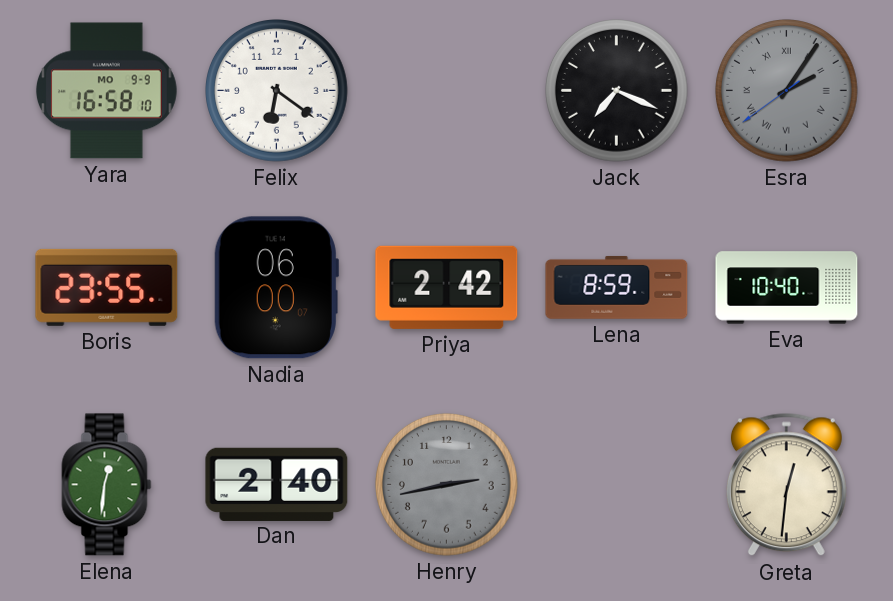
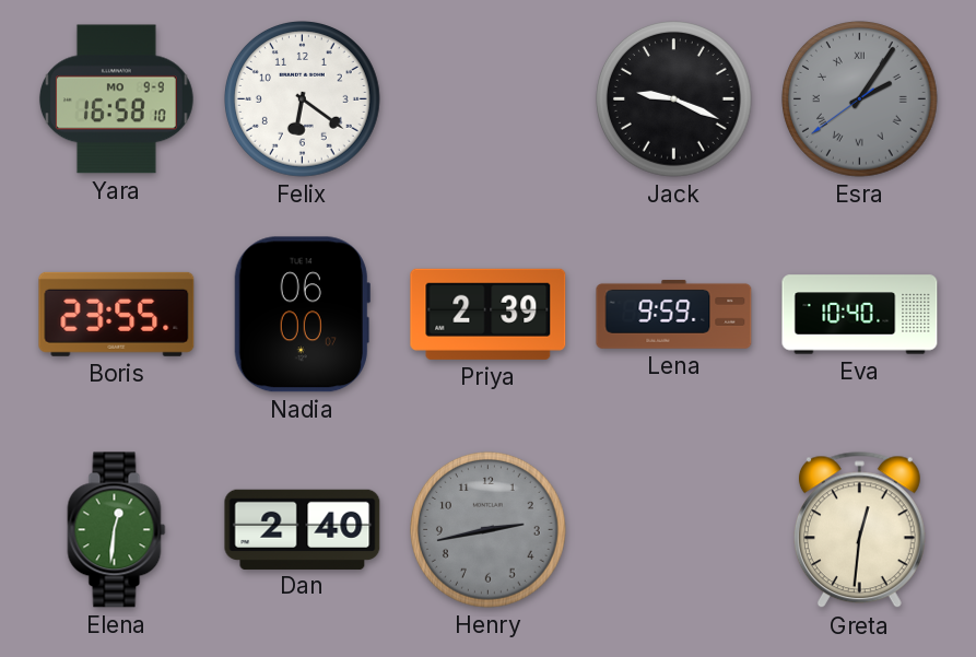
Jack: 7:19 -> 9:19 (674, 99)
Priya: 2:42 -> 2:39 (489, 314)
Lena: 8:59 -> 9:59 (674, 314)
